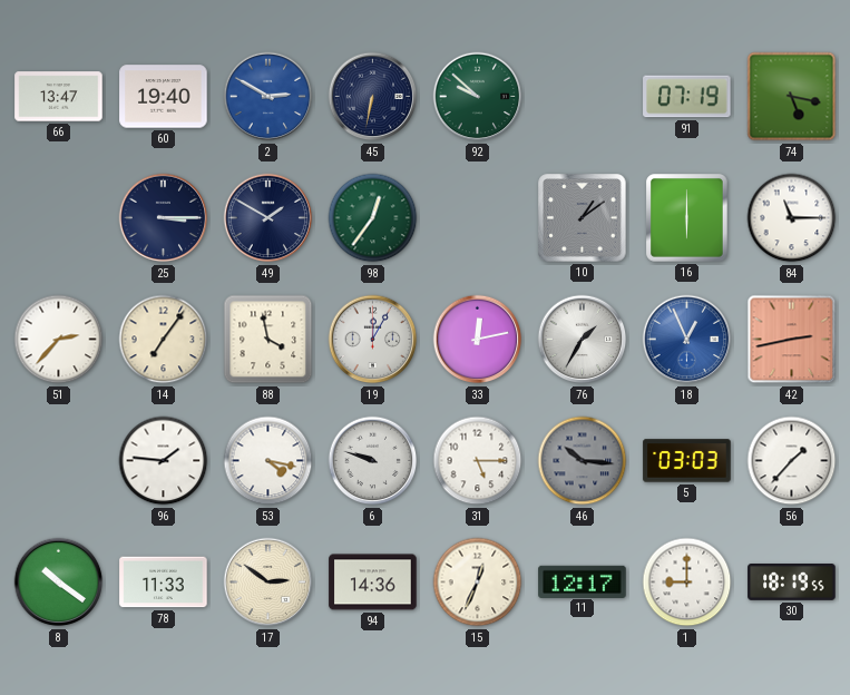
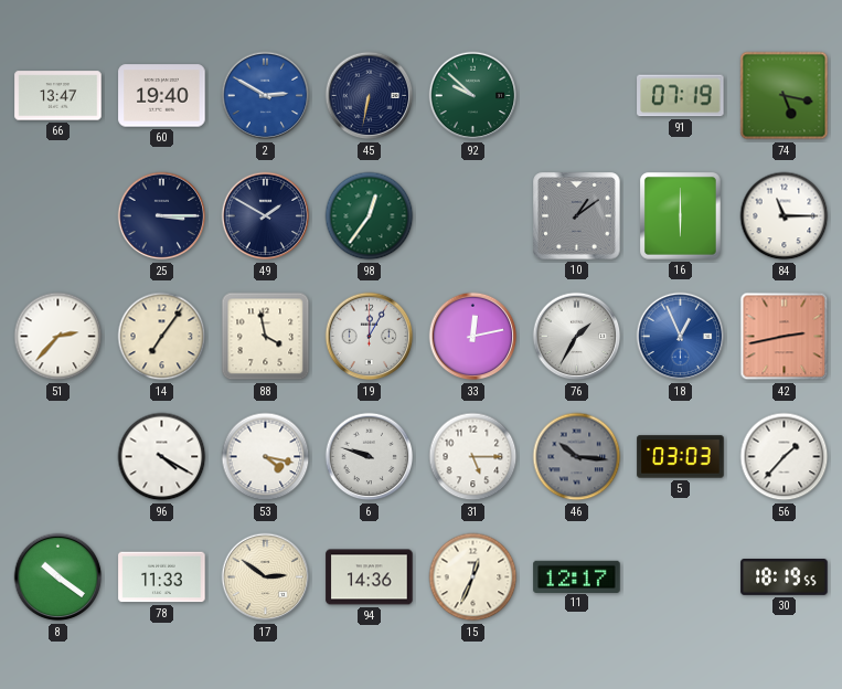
96: 1:46 -> 4:20 (162, 457)
1: 9:00 -> none (687, 583)
